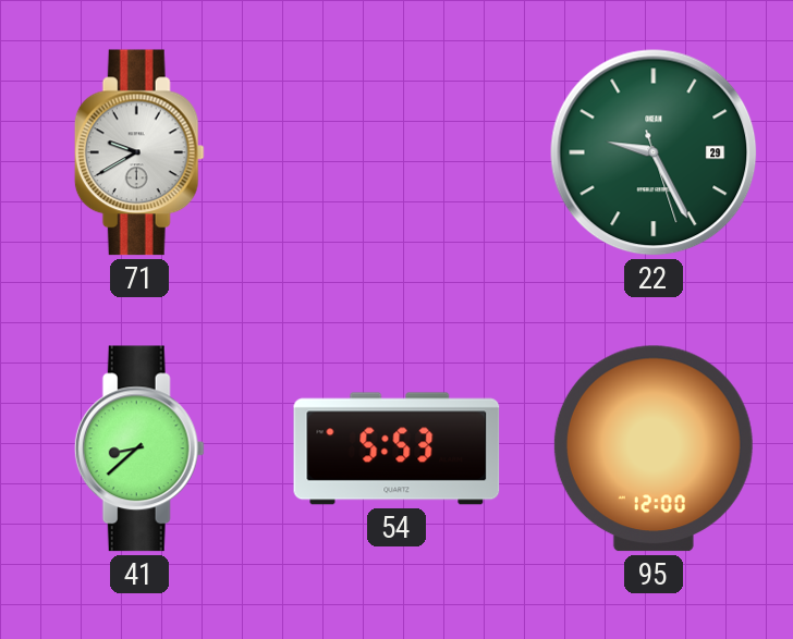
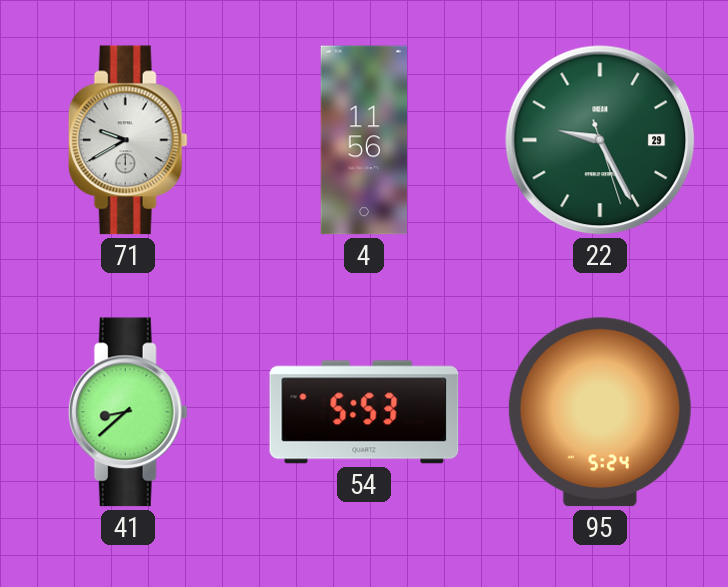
4: none -> 11:56 (364, 140)
95: 12:00 -> 5:24 (600, 412)
